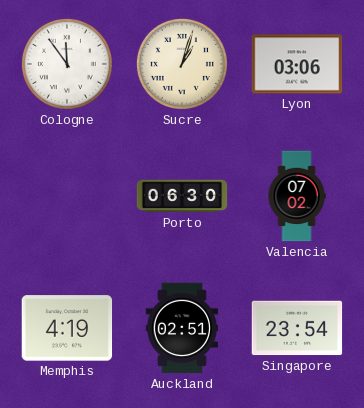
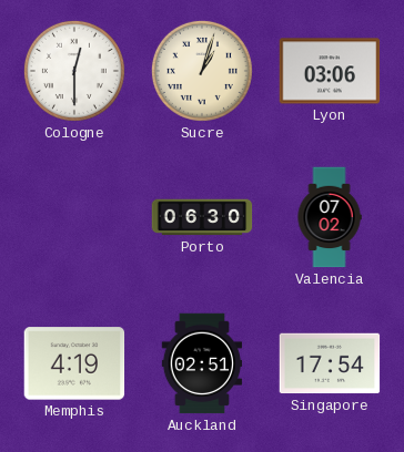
Cologne: 11:54 -> 12:30 (74, 71)
Singapore: 23:54 -> 17:54 (330, 363)
